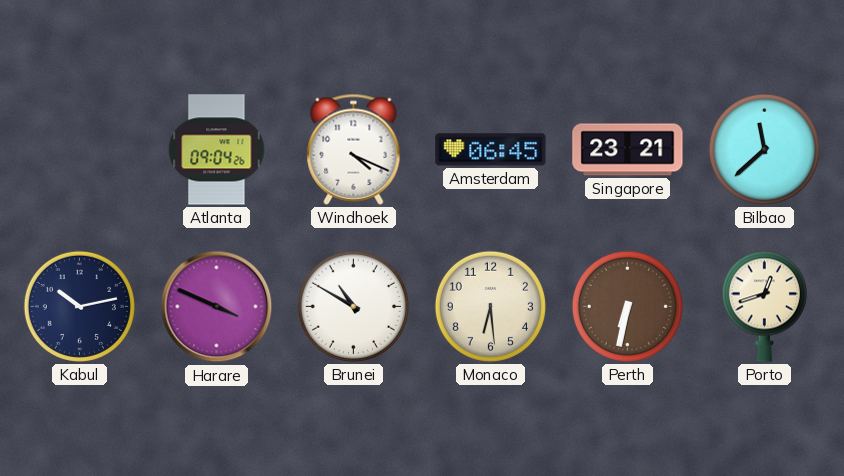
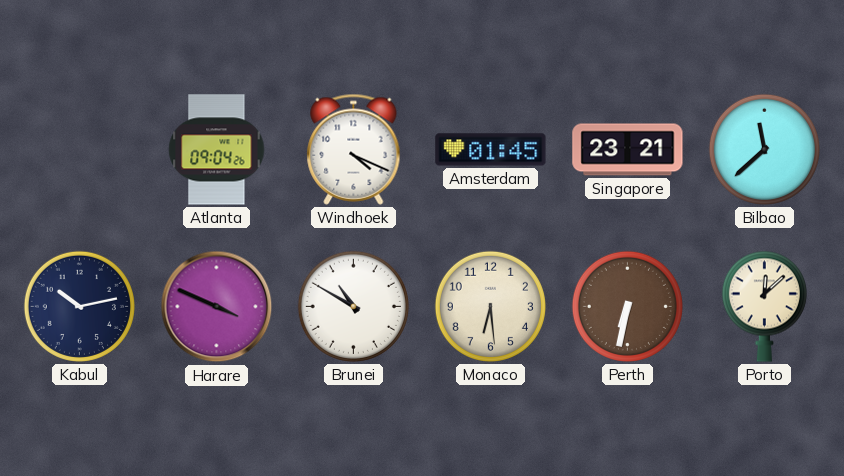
Amsterdam: 06:45 -> 01:45 (491, 150)
Porto: 12:42 -> 12:08 (764, 306)
